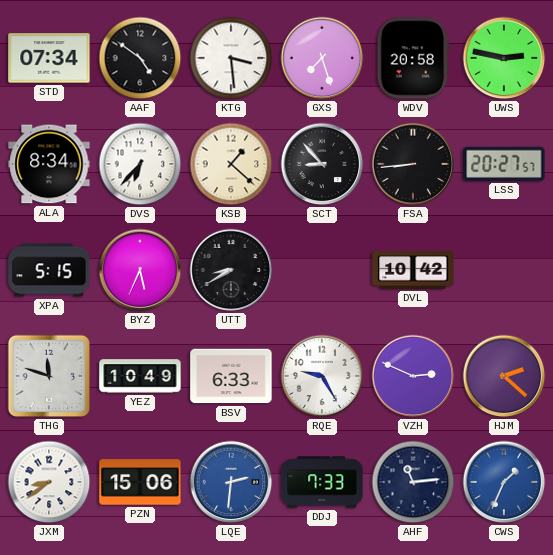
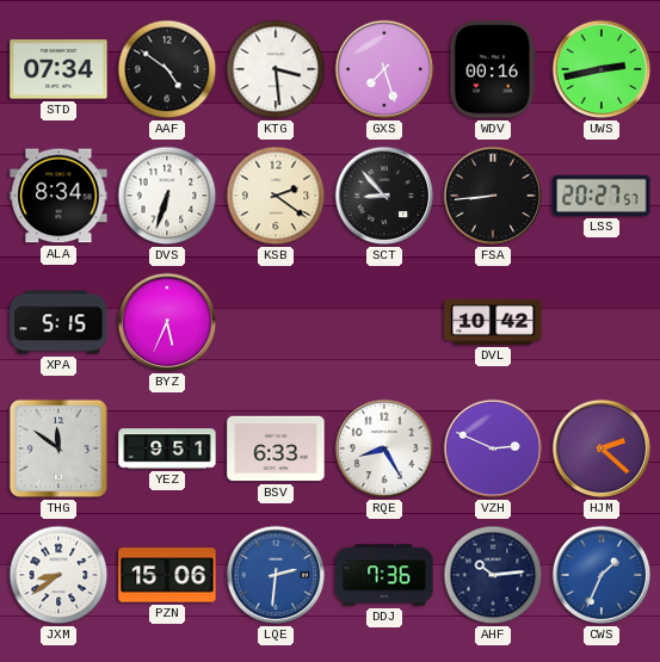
WDV: 20:58 -> 00:16 (492, 69)
UWS: 2:47 -> 2:43 (602, 69)
DVS: 6:37 -> 6:33 (167, 196)
KSB: 1:22 -> 2:21 (276, 196)
UTT: 8:40 -> none (231, 270)
THG: 11:48 -> 11:51 (58, 448)
YEZ: 10:49 -> 9:51 (167, 448)
RQE: 9:25 -> 8:25 (384, 448)
DDJ: 7:33 -> 7:36 (384, 575)
AHF: 11:14 -> 10:14 (493, 575)
